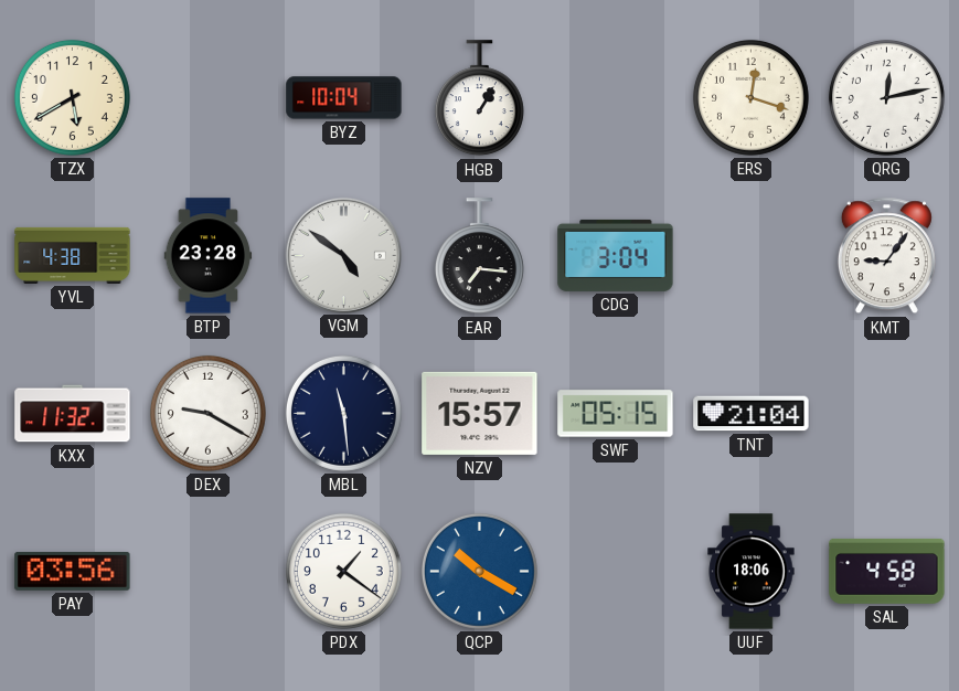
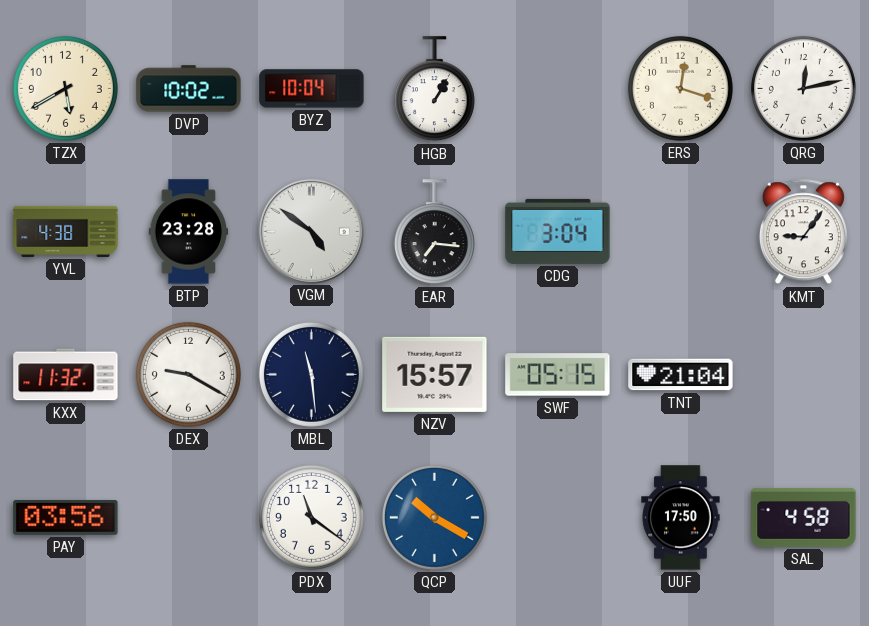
DVP: none -> 10:02 (189, 89)
PDX: 1:21 -> 11:21 (311, 517)
UUF: 18:06 -> 17:50 (681, 518)
